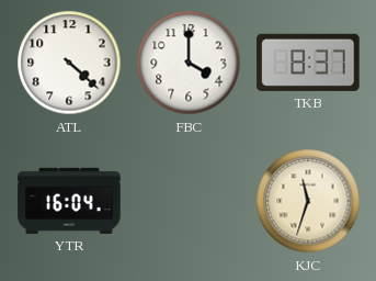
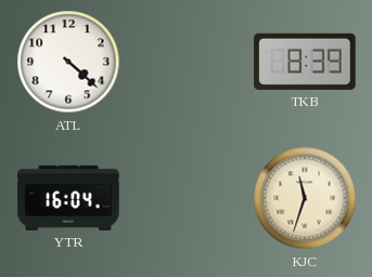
FBC: 4:00 -> none (189, 63)
TKB: 8:37 -> 8:39 (305, 62)
